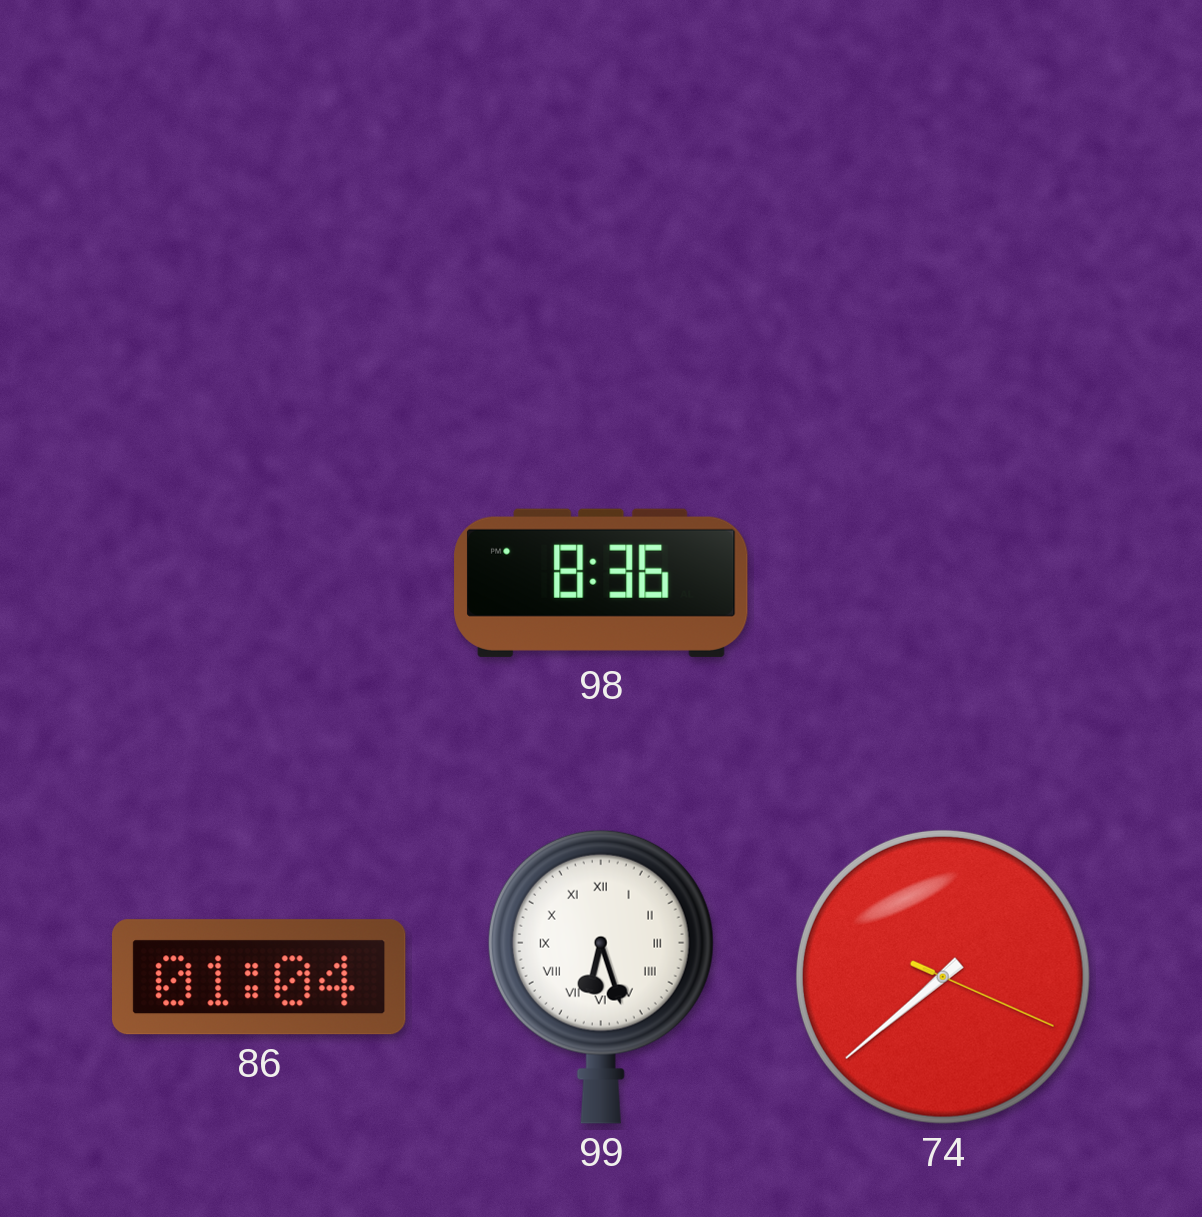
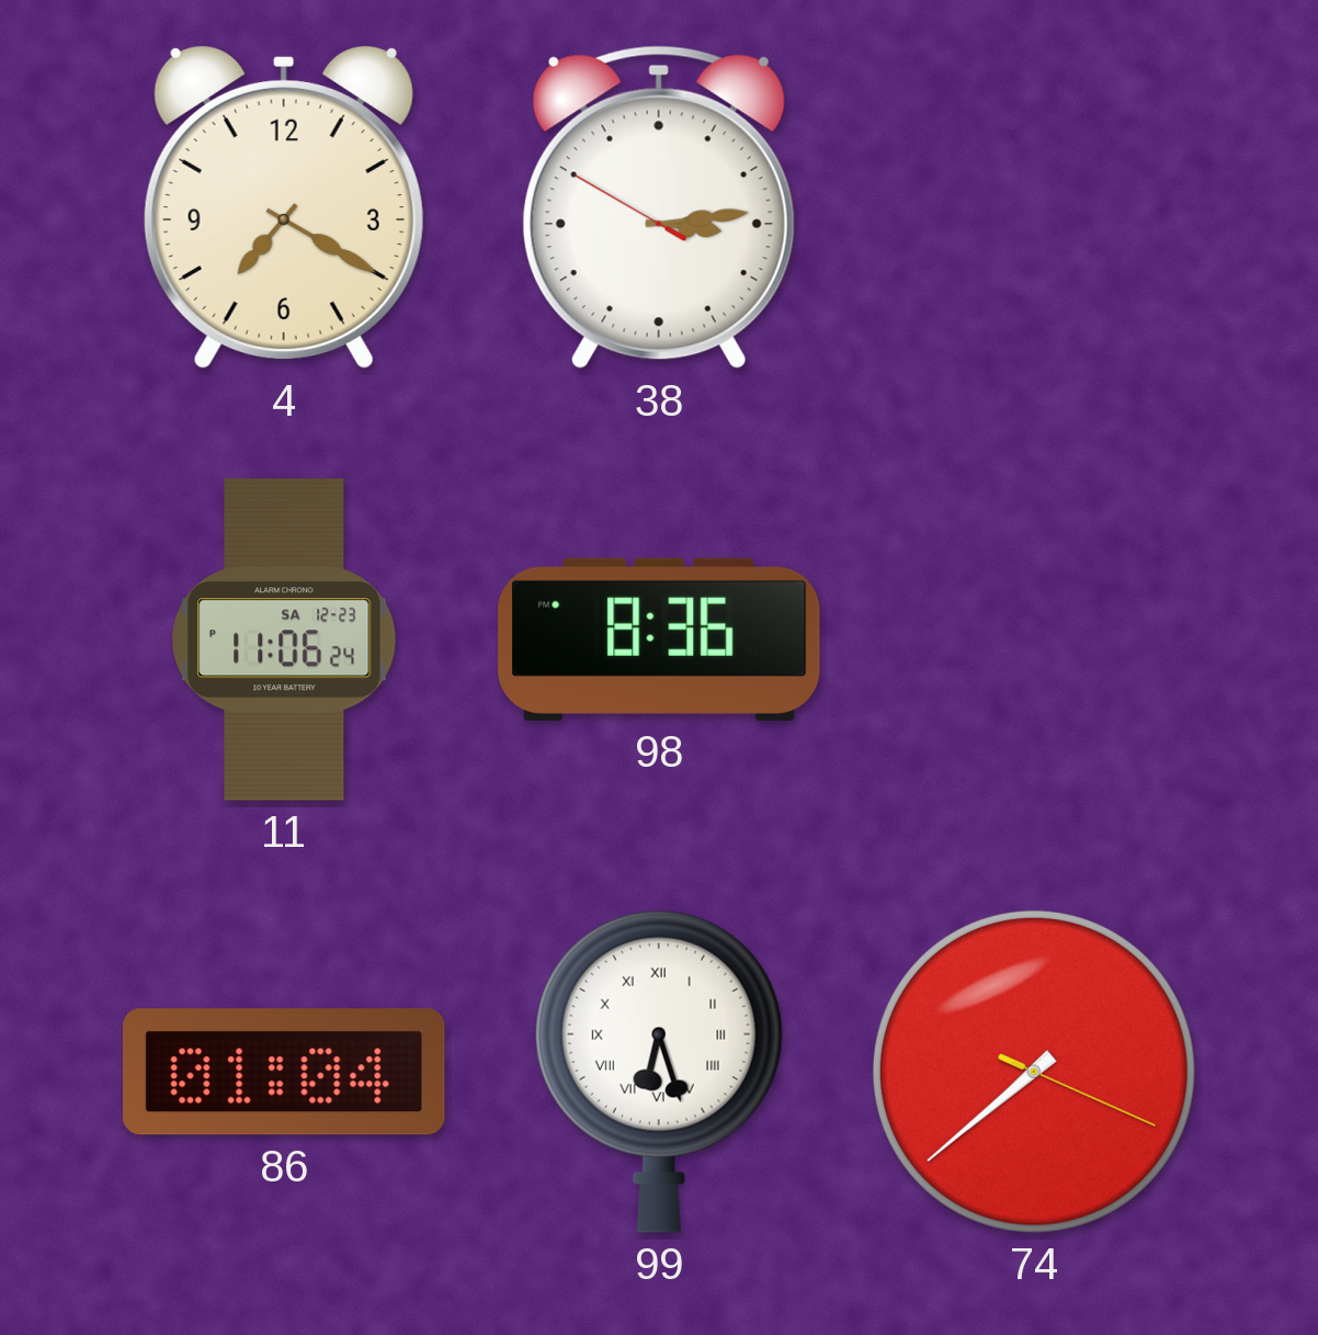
4: none -> 7:20 (284, 207)
38: none -> 3:13 (659, 207)
11: none -> 11:06 (284, 640)
